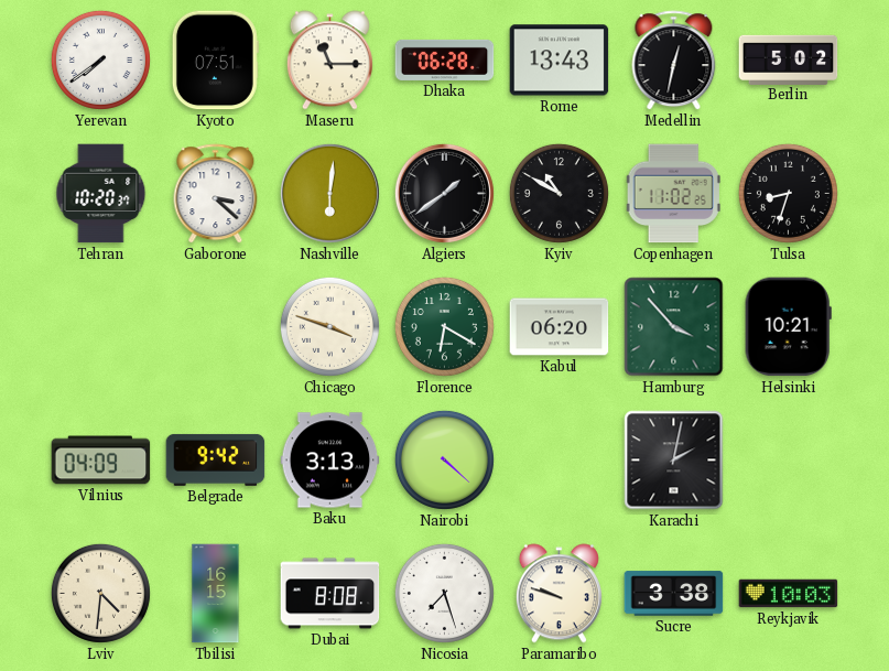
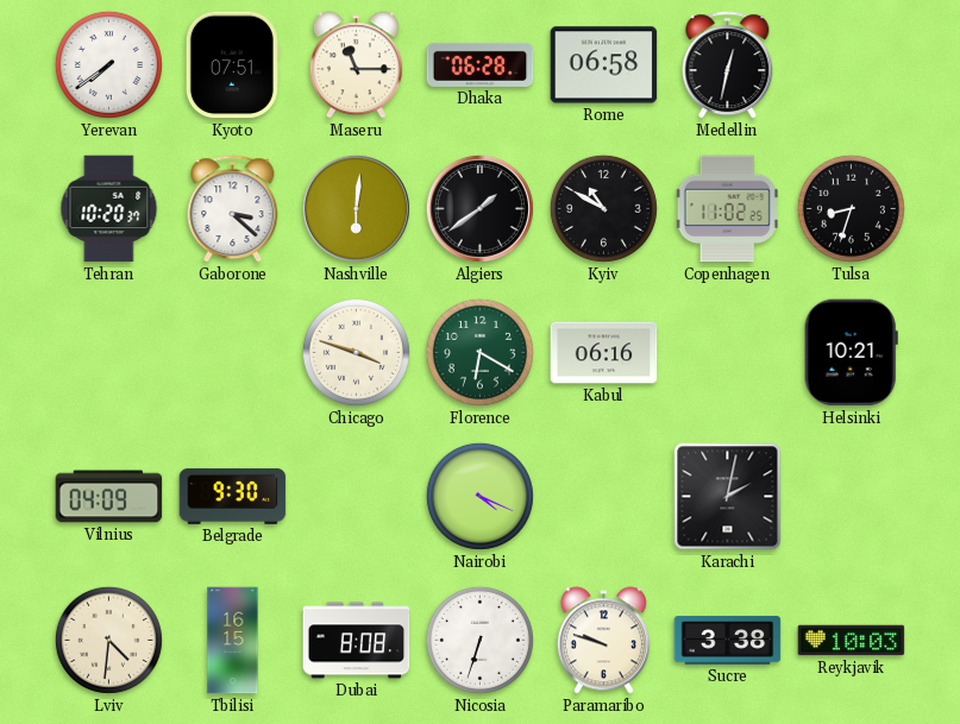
Rome: 13:43 -> 06:58 (604, 65)
Berlin: 5:02 -> none (789, 59)
Kabul: 06:20 -> 06:16 (604, 353)
Hamburg: 3:53 -> none (674, 327)
Belgrade: 9:42 -> 9:30 (233, 496)
Baku: 3:13 -> none (330, 461)
Nairobi: 4:22 -> 4:19 (479, 496)
Nicosia: 7:27 -> 6:33 (479, 640)
